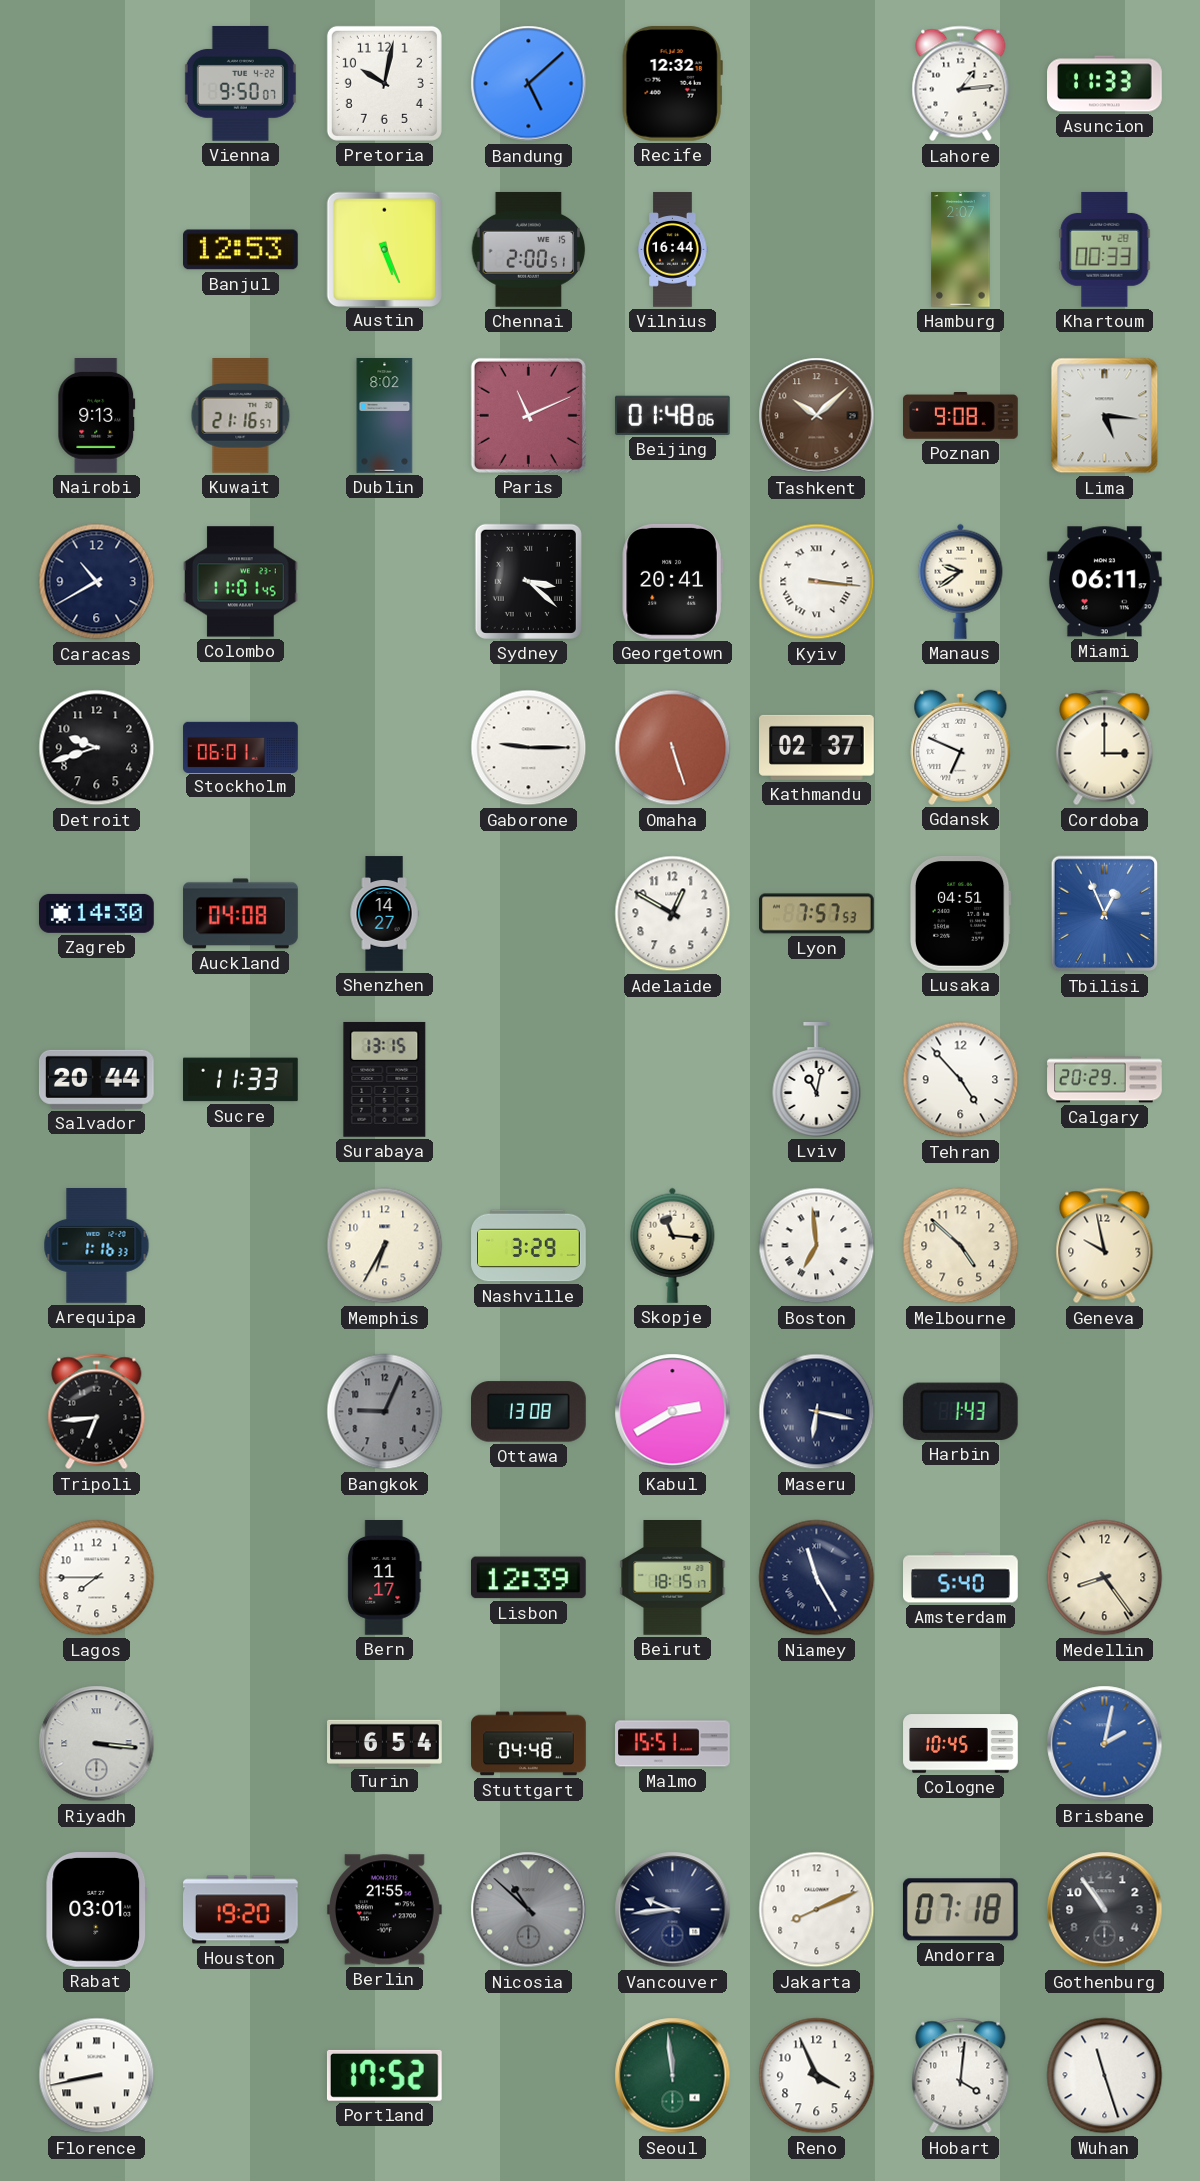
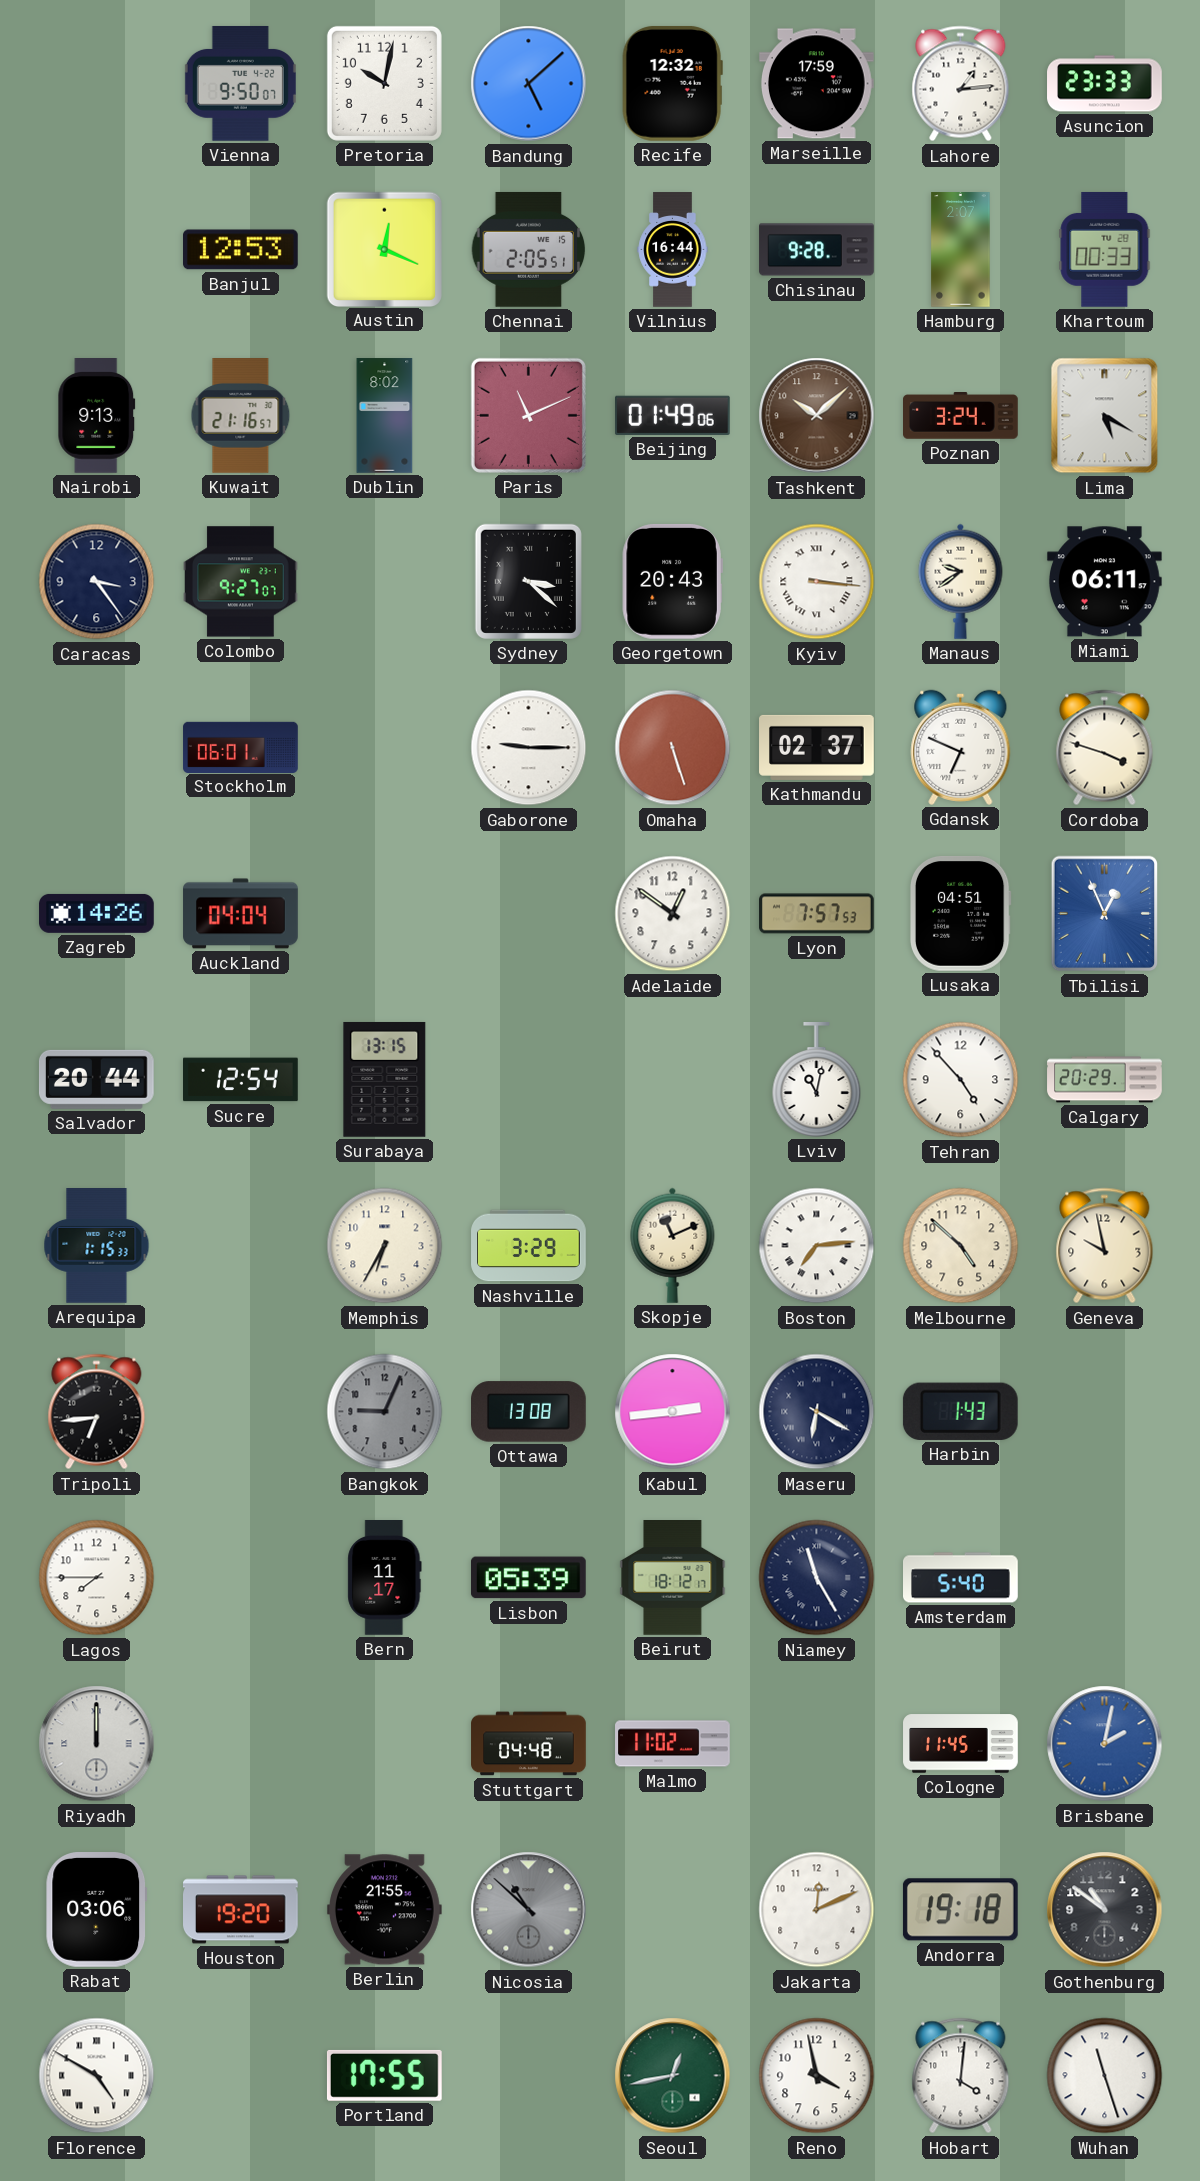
Marseille: none -> 17:59 (816, 84)
Asuncion: 11:33 -> 23:33 (1105, 84)
Austin: 5:26 -> 12:19 (384, 249)
Chennai: 2:00 -> 2:05 (529, 249)
Chisinau: none -> 9:28 (817, 250)
Beijing: 01:48 -> 01:49 (672, 415)
Poznan: 9:08 -> 3:24 (961, 416)
Lima: 5:16 -> 5:20 (1105, 416)
Caracas: 10:40 -> 3:24 (97, 582)
Colombo: 11:01 -> 9:27 (241, 582)
Georgetown: 20:41 -> 20:43 (672, 581)
Detroit: 9:42 -> none (97, 748)
Cordoba: 3:00 -> 3:48 (1105, 748)
Zagreb: 14:30 -> 14:26 (97, 913)
Auckland: 04:08 -> 04:04 (241, 914)
Shenzhen: 14:27 -> none (384, 914)
Adelaide: 12:50 -> 12:51 (673, 914)
Sucre: 11:33 -> 12:54 (241, 1080)
Arequipa: 1:16 -> 1:15 (97, 1246)
Skopje: 11:16 -> 11:11 (673, 1245)
Boston: 6:59 -> 7:14 (817, 1246)
Kabul: 2:40 -> 2:44 (673, 1412)
Maseru: 6:17 -> 6:20 (817, 1412)
Lisbon: 12:39 -> 05:39 (528, 1578)
Beirut: 18:15 -> 18:12 (673, 1578)
Medellin: 8:24 -> none (1105, 1578)
Riyadh: 3:16 -> 12:00 (97, 1744)
Turin: 6:54 -> none (385, 1743)
Malmo: 15:51 -> 11:02 (673, 1744)
Cologne: 10:45 -> 11:45 (961, 1744)
Rabat: 03:01 -> 03:06 (97, 1910)
Vancouver: 9:44 -> none (673, 1910)
Jakarta: 8:11 -> 12:11 (817, 1910)
Andorra: 07:18 -> 19:18 (960, 1910)
Gothenburg: 10:54 -> 10:51 (1105, 1910)
Florence: 8:43 -> 4:50 (97, 2076)
Portland: 17:52 -> 17:55 (384, 2075)
Seoul: 11:59 -> 12:43 (673, 2076)
Reno: 3:56 -> 3:58 (817, 2076)
